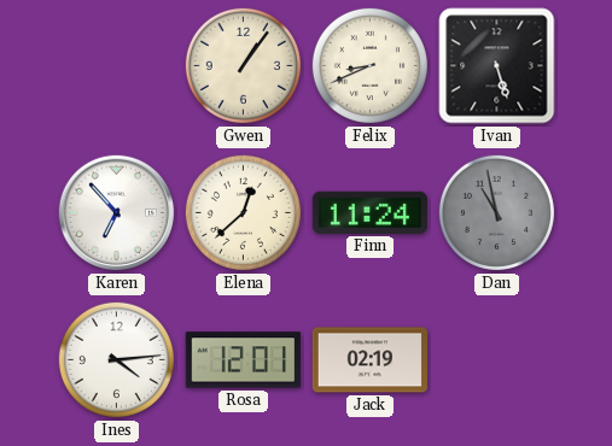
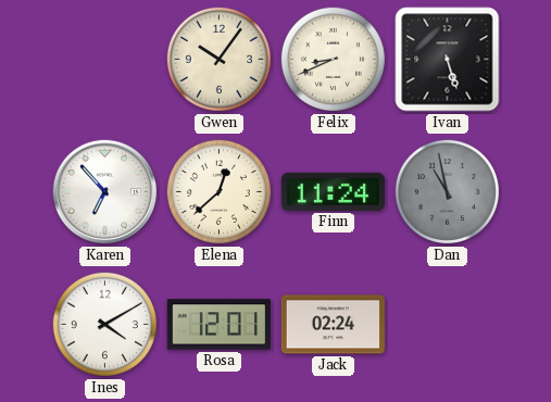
Gwen: 1:06 -> 10:06 (218, 59)
Ines: 4:14 -> 4:10 (104, 324)
Jack: 02:19 -> 02:24 (333, 325)
